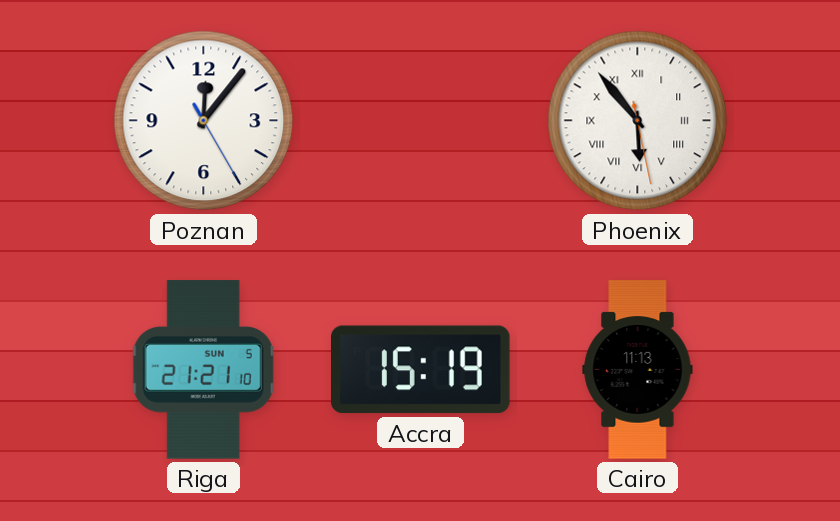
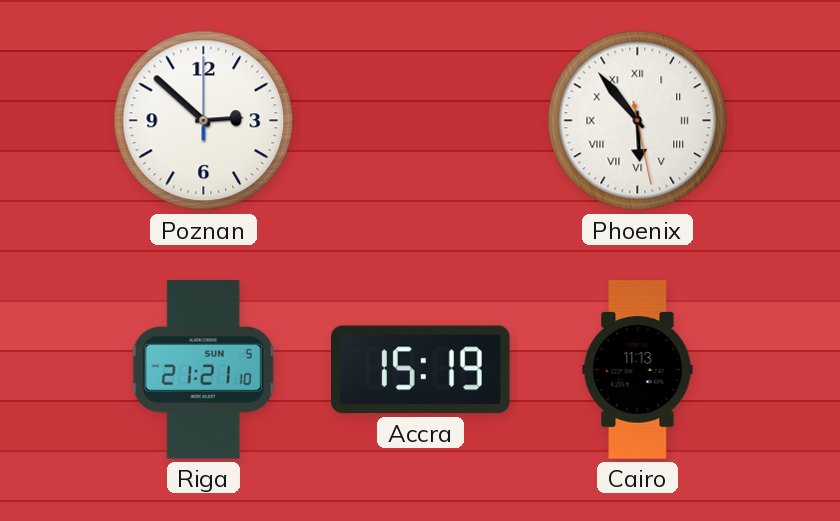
Poznan: 12:06 -> 2:52 (204, 121)
